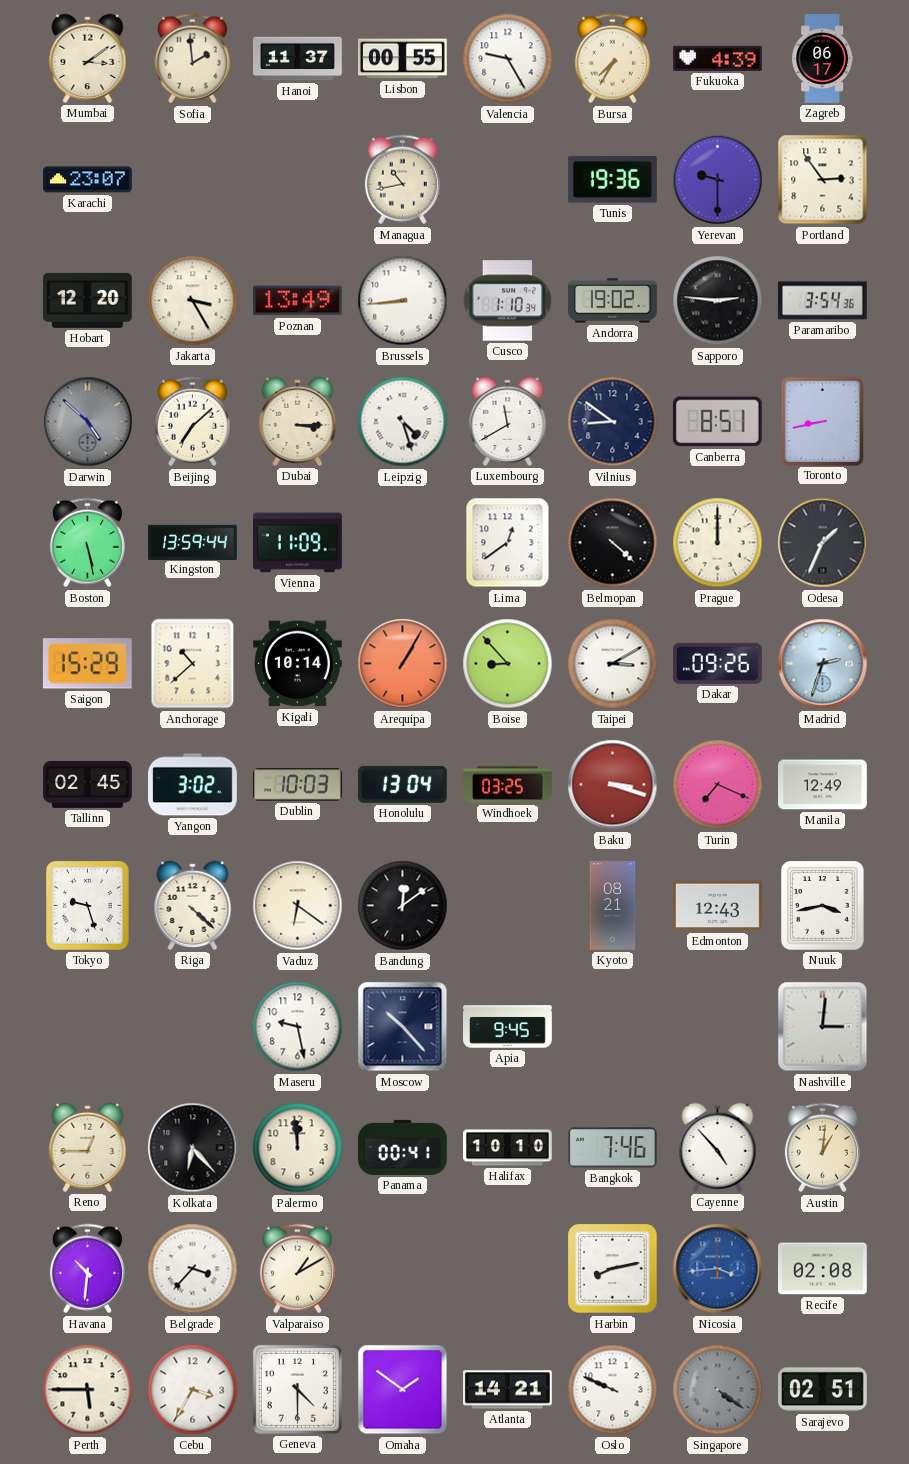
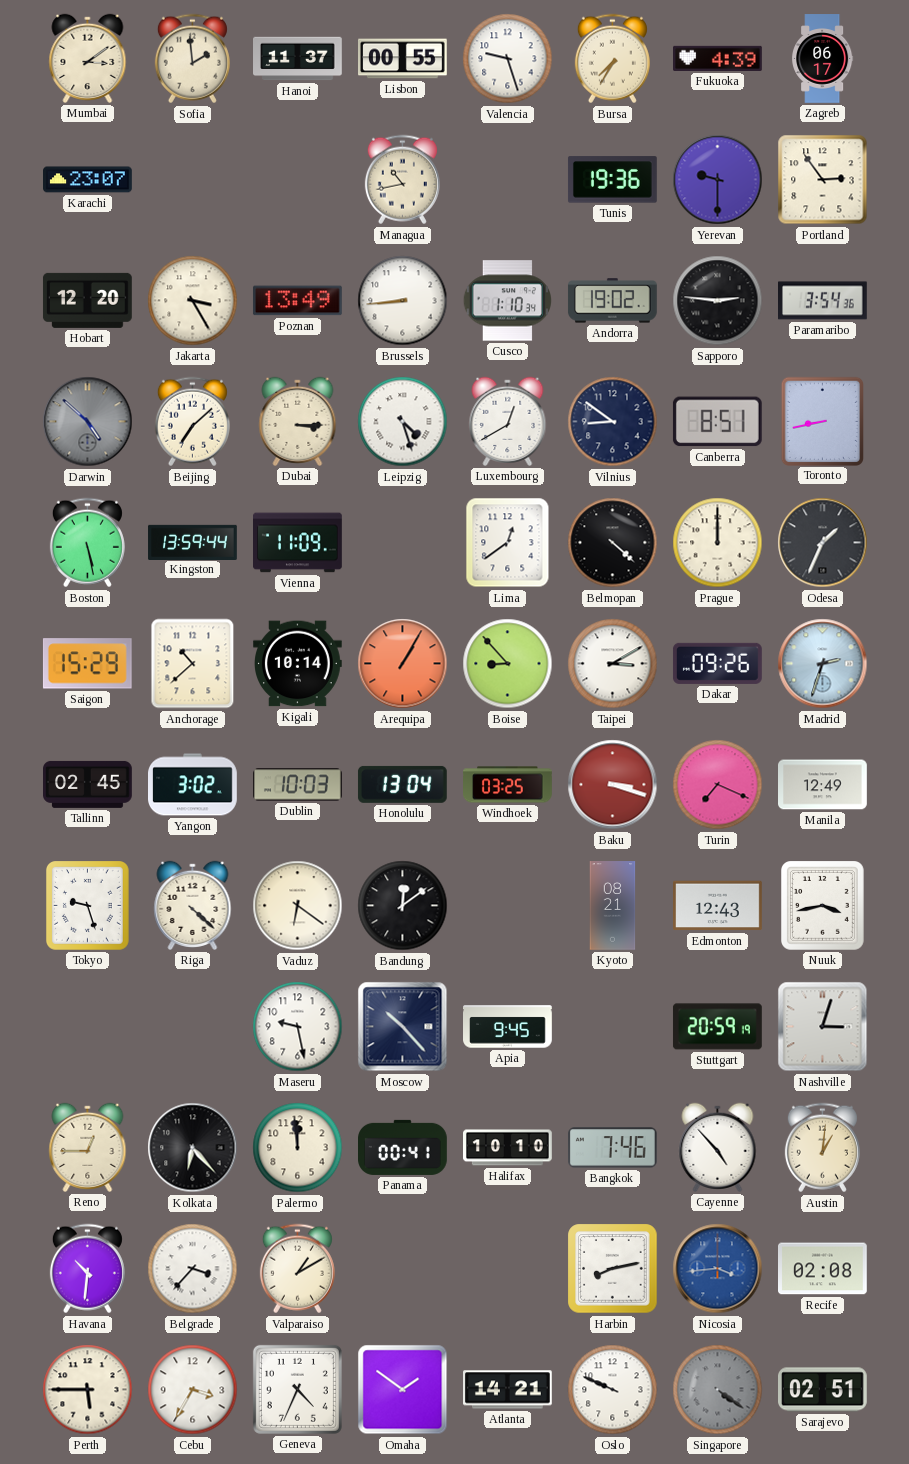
Valencia: 9:25 -> 9:27 (508, 59)
Luxembourg: 11:40 -> 12:40 (508, 421)
Stuttgart: none -> 20:59 (717, 1027)
Nashville: 3:01 -> 3:03 (823, 1027)
Geneva: 4:30 -> 4:34 (297, 1389)
